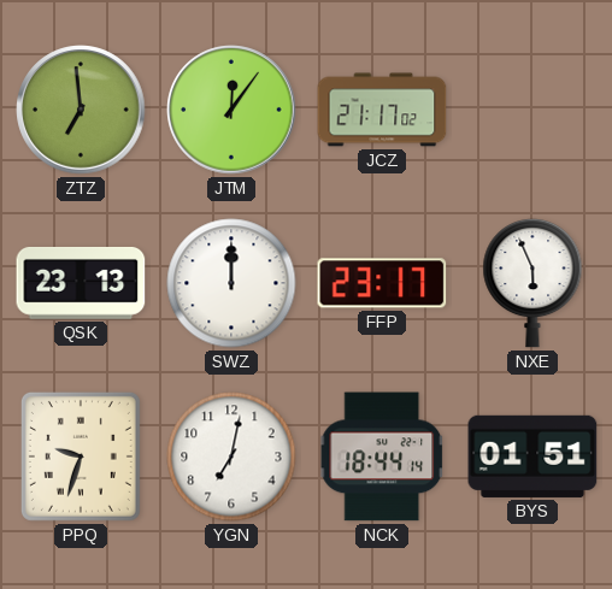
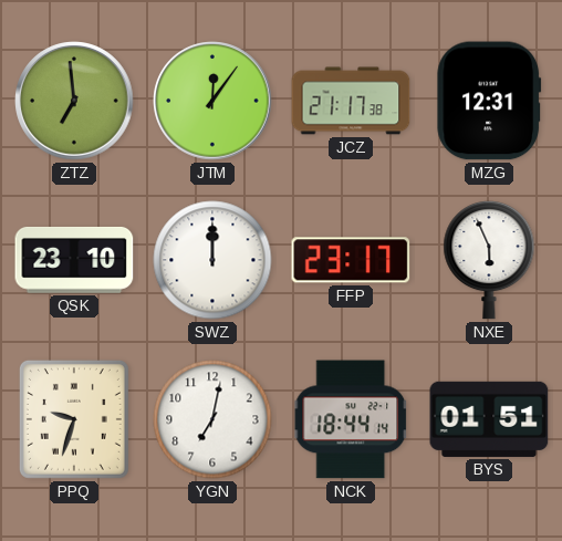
JCZ: 21:17:02 -> 21:17:38 (351, 101)
MZG: none -> 12:31 (489, 101)
QSK: 23:13 -> 23:10 (74, 260)
